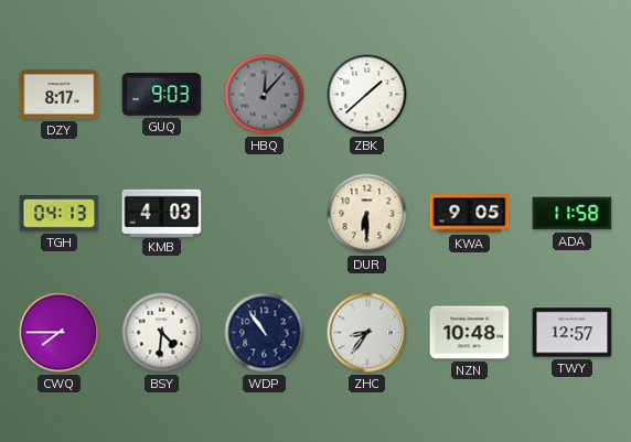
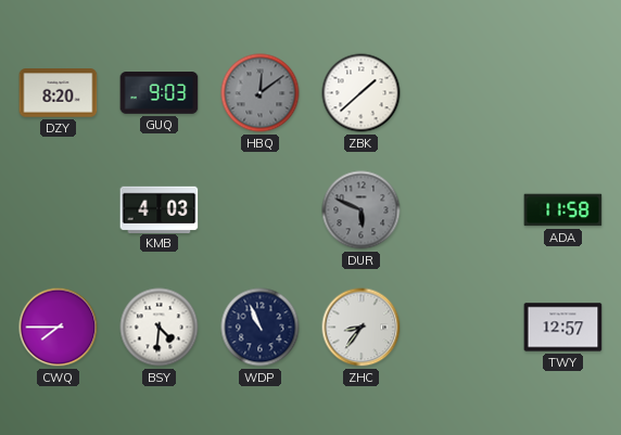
DZY: 8:17 -> 8:20 (59, 93)
HBQ: 12:07 -> 12:09 (261, 93)
TGH: 04:13 -> none (60, 214)
DUR: 6:30 -> 5:49 (362, 210)
DUR dial: cream -> grey (362, 210)
KWA: 9:05 -> none (470, 214)
WDP: 10:54 -> 10:56 (261, 328)
NZN: 10:48 -> none (470, 333)
